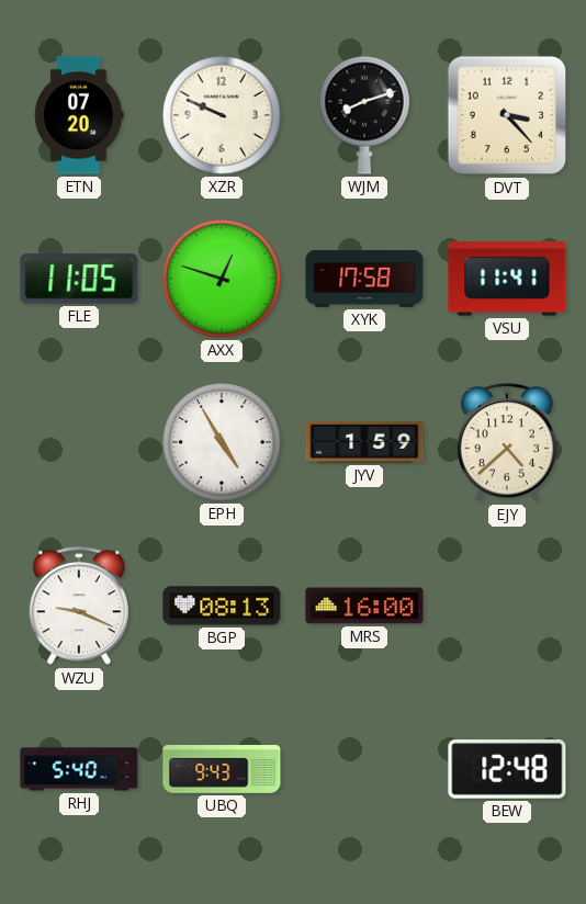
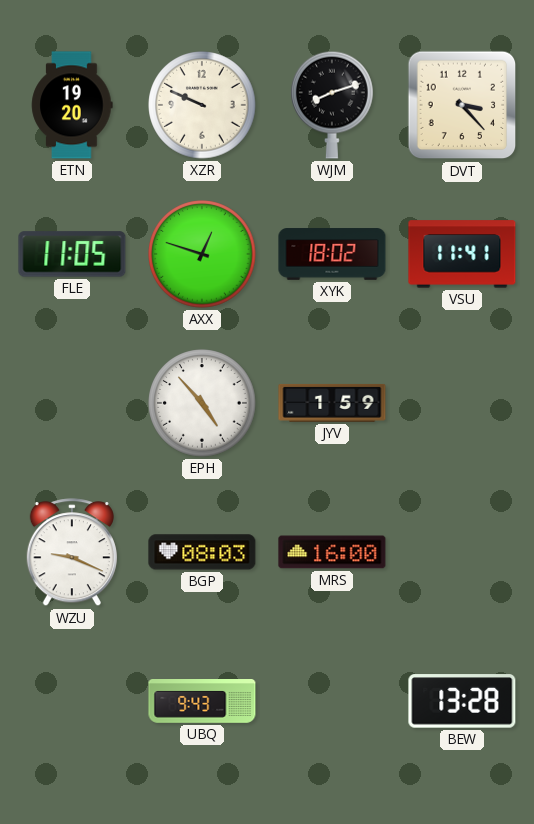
ETN: 07:20 -> 19:20 (72, 105)
XYK: 17:58 -> 18:02 (332, 254)
EPH: 4:55 -> 4:53 (202, 403)
EJY: 4:38 -> none (507, 443)
BGP: 08:13 -> 08:03 (202, 552)
RHJ: 5:40 -> none (79, 769)
BEW: 12:48 -> 13:28 (462, 701)
